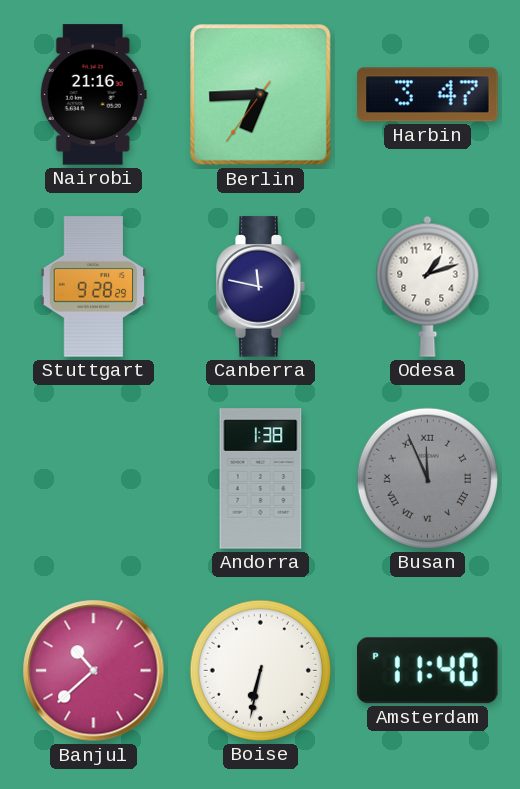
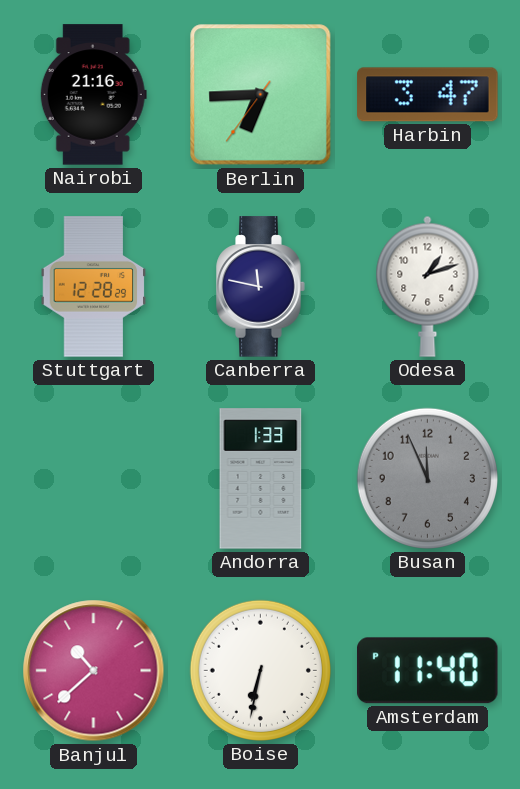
Stuttgart: 9:28 -> 12:28 (94, 287)
Andorra: 1:38 -> 1:33 (261, 479)
Busan numerals: Roman -> Arabic (427, 478)
